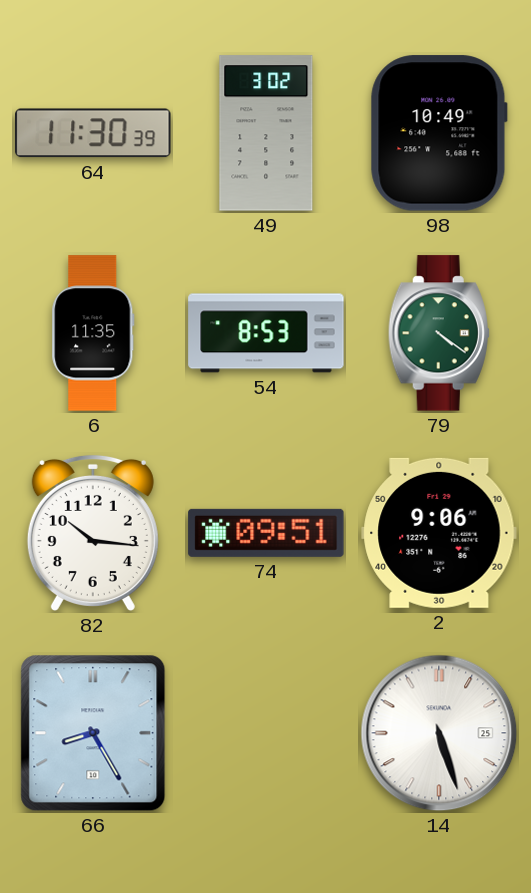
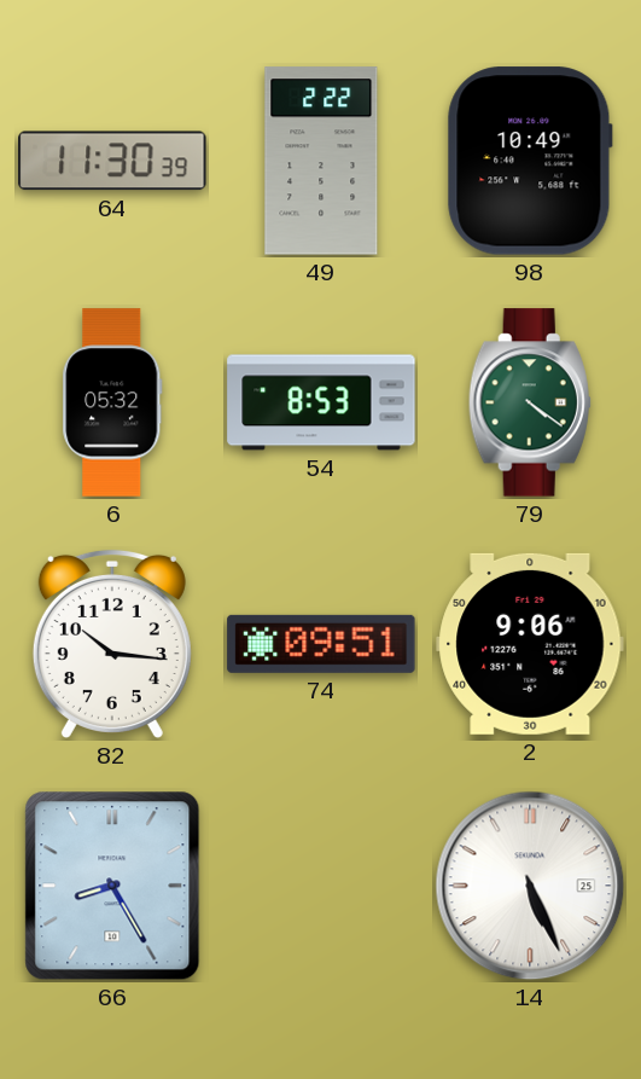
49: 3:02 -> 2:22 (321, 161)
6: 11:35 -> 05:32 (112, 402)
14: 5:27 -> 5:26 (530, 886)
